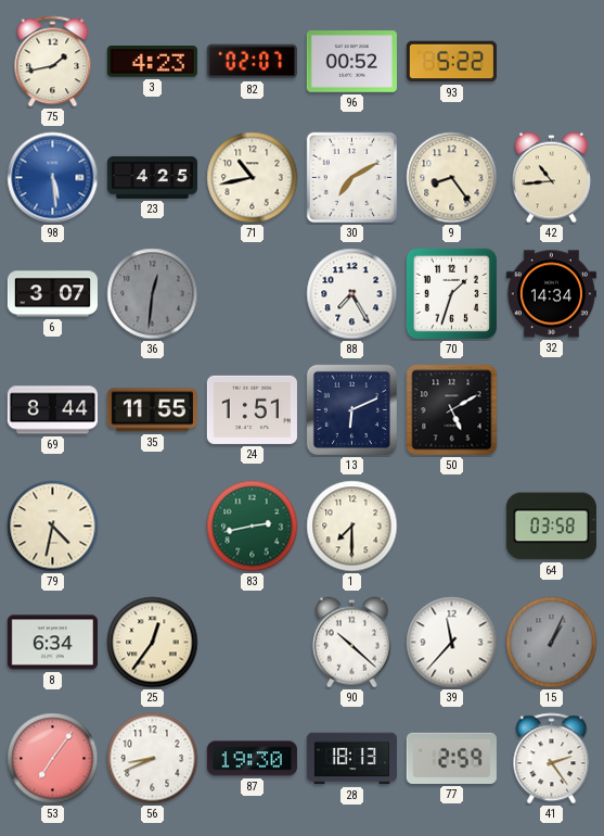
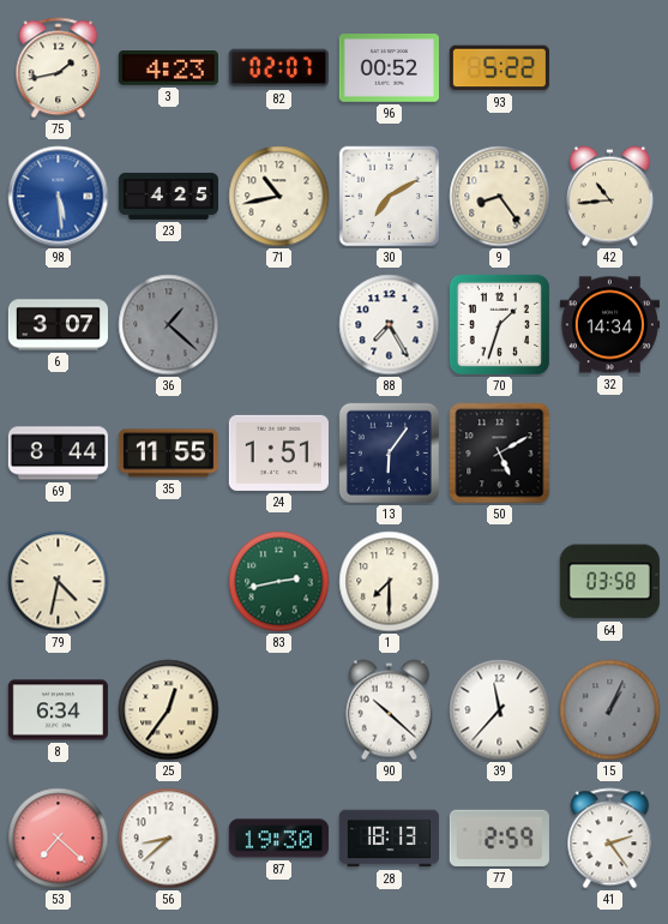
36: 12:31 -> 1:22 (169, 325)
13: 6:11 -> 6:06 (389, 452)
53: 7:06 -> 7:22 (59, 839)
56: 8:41 -> 8:38 (169, 839)
